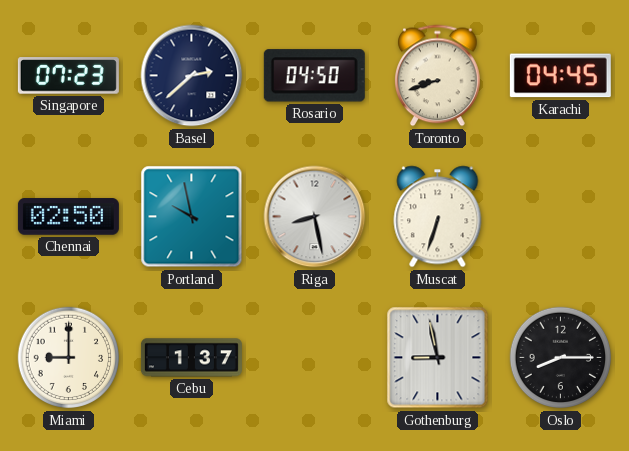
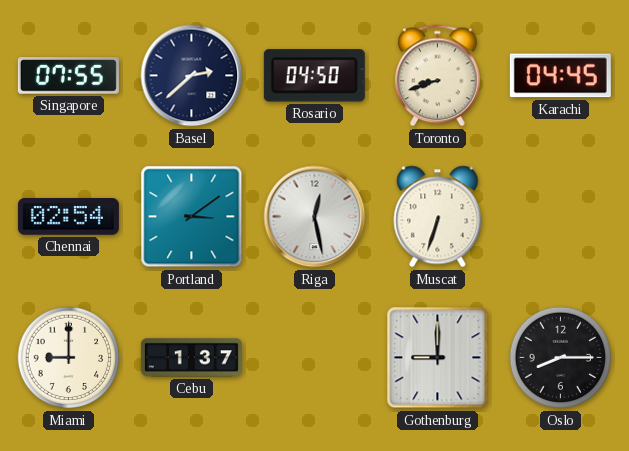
Singapore: 07:23 -> 07:55 (68, 76)
Chennai: 02:50 -> 02:54 (68, 217)
Portland: 9:58 -> 3:09 (192, 217)
Riga: 8:28 -> 12:28 (315, 217)
Gothenburg: 8:58 -> 9:00 (438, 358)
